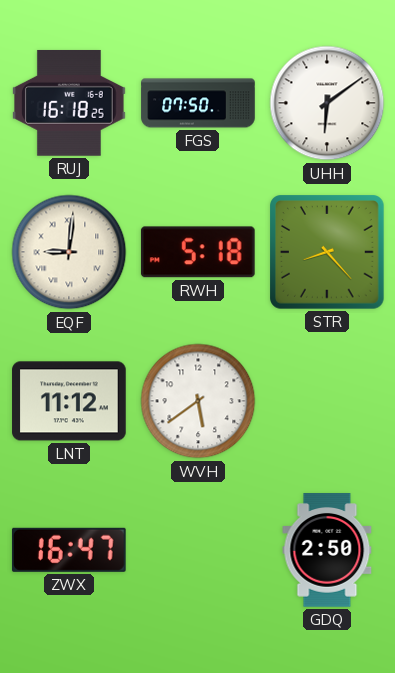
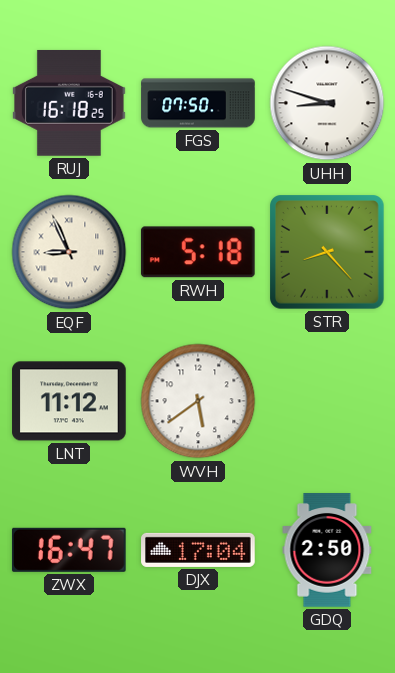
UHH: 6:09 -> 8:48 (327, 103)
EQF: 9:01 -> 8:56 (69, 252)
DJX: none -> 17:04 (198, 550)
